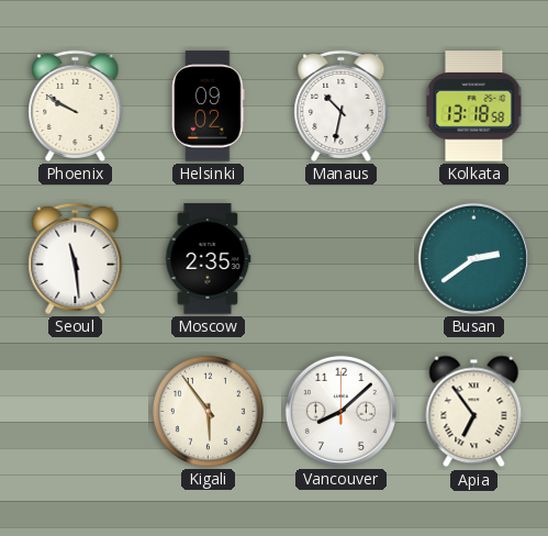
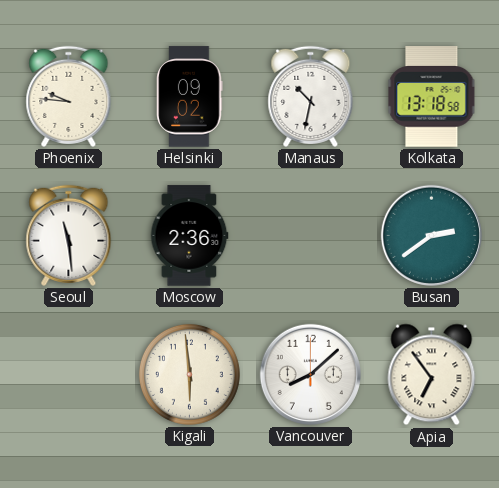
Phoenix: 9:50 -> 9:46 (69, 96)
Moscow: 2:35 -> 2:36 (189, 236)
Kigali: 5:54 -> 5:59 (189, 374)
